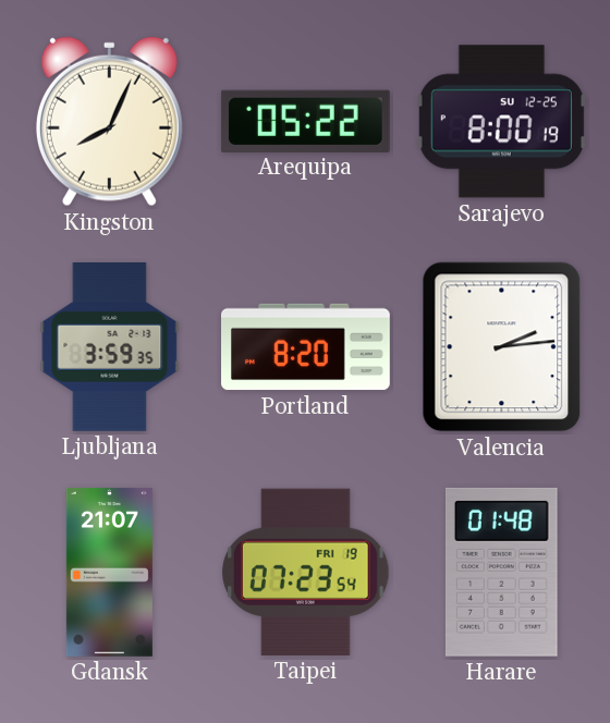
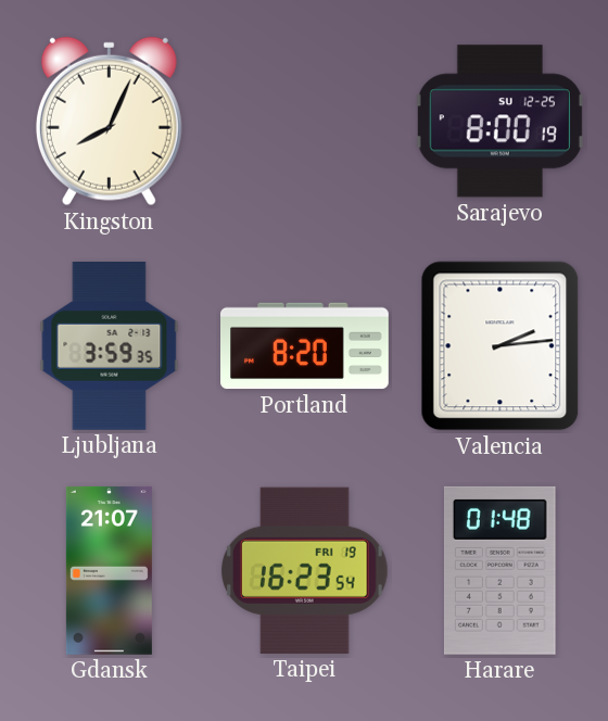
Arequipa: 05:22 -> none (305, 121)
Taipei: 07:23 -> 16:23 (305, 570)
